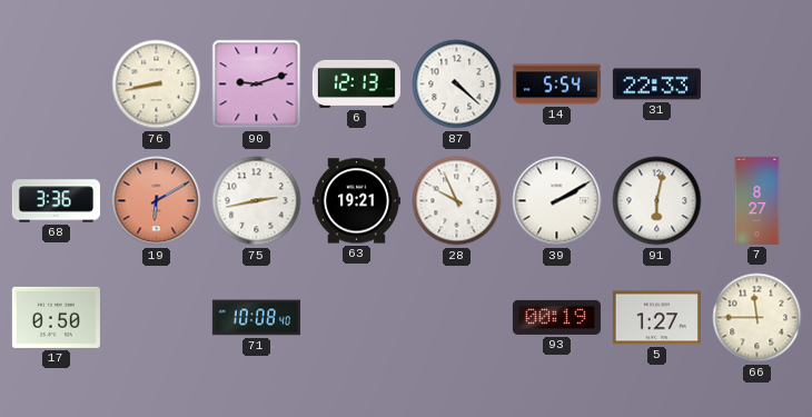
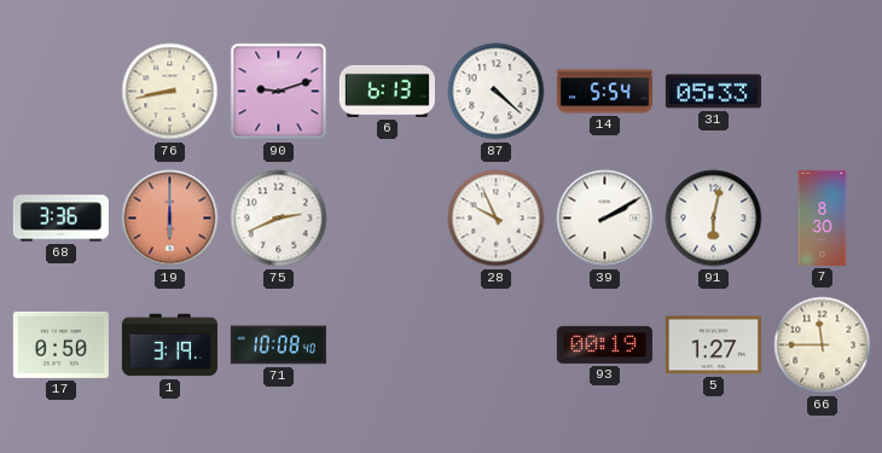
6: 12:13 -> 6:13 (387, 91)
31: 22:33 -> 05:33 (713, 92)
19: 6:10 -> 6:00 (170, 219)
75: 2:43 -> 2:41 (279, 219)
63: 19:21 -> none (356, 201)
7: 8:27 -> 8:30 (823, 217)
1: none -> 3:19 (169, 345)
